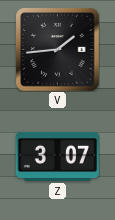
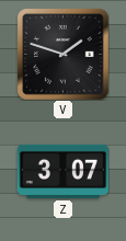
V: 1:44 -> 1:48 (62, 54)
